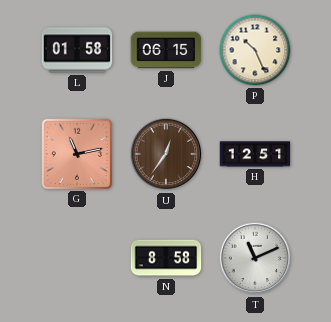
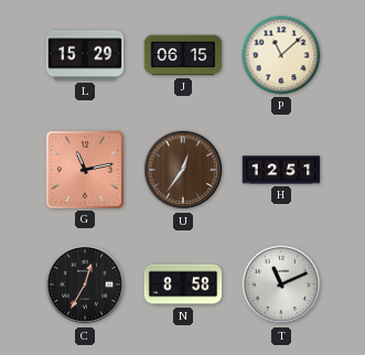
L: 01:58 -> 15:29 (85, 55)
P: 10:26 -> 11:08 (281, 55)
C: none -> 12:35 (85, 284)
